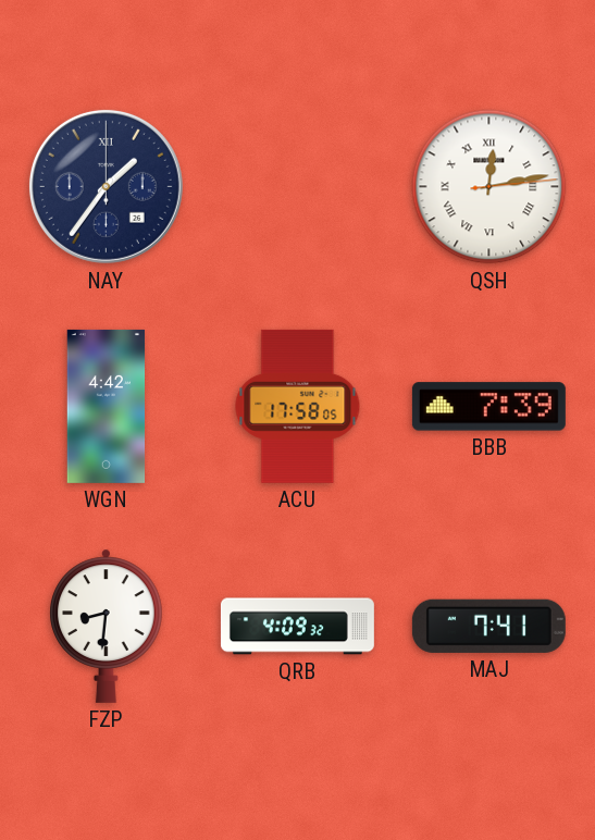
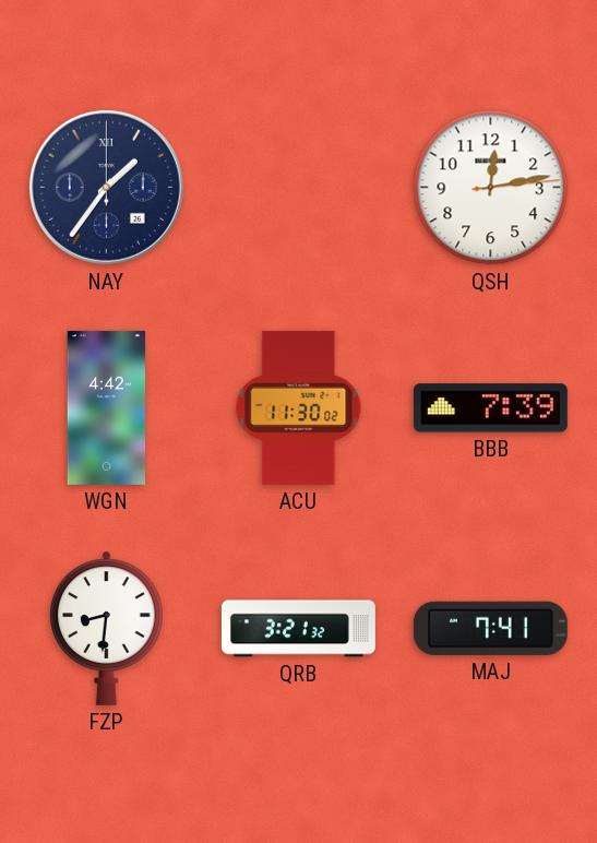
QSH numerals: Roman -> Arabic (491, 188)
ACU: 17:58 -> 11:30 (299, 407)
QRB: 4:09 -> 3:21 (298, 629)
